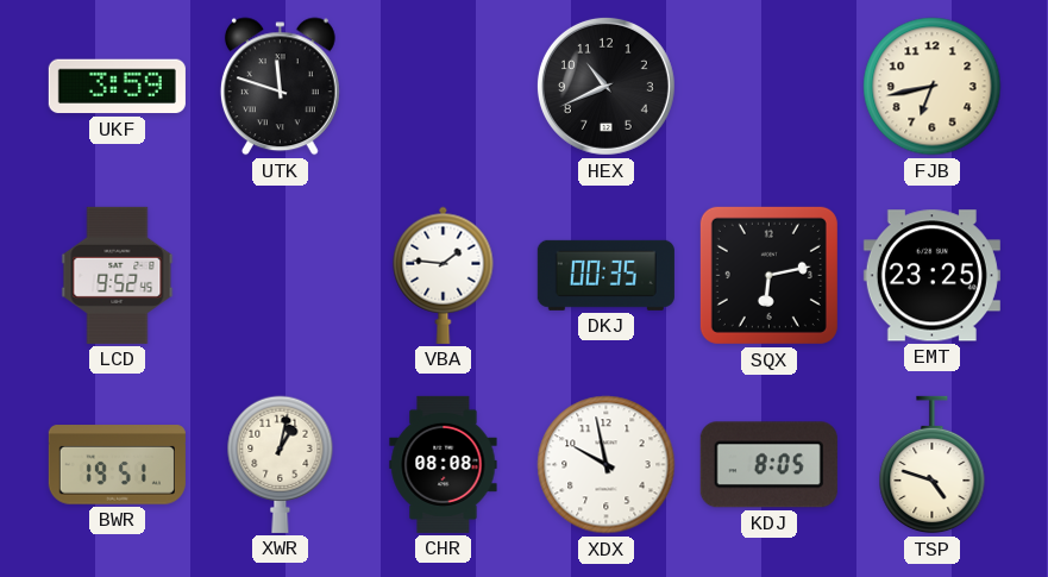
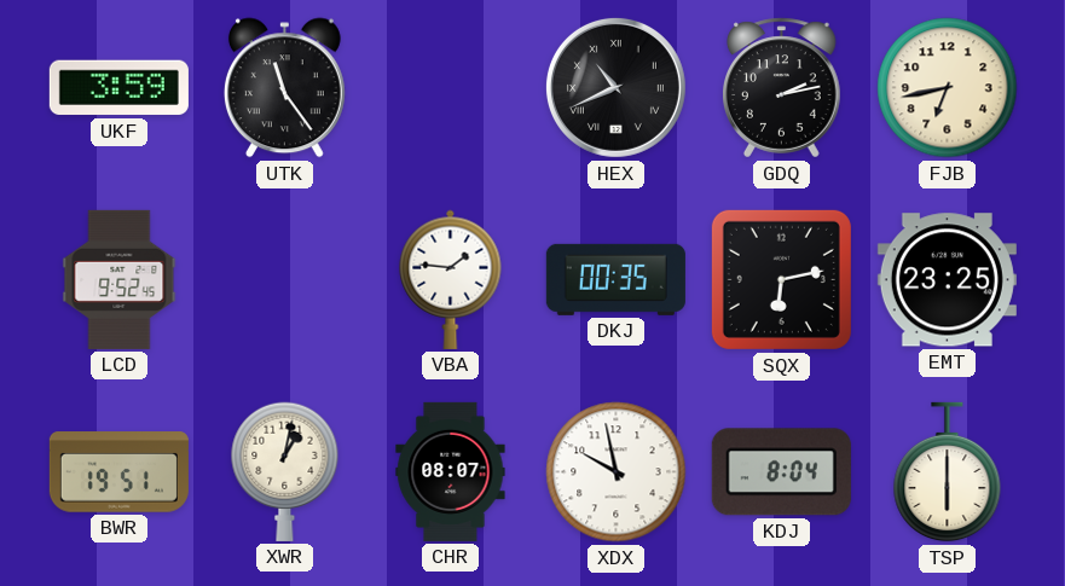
UTK: 11:48 -> 11:24 (284, 88)
HEX numerals: Arabic -> Roman (615, 87)
GDQ: none -> 2:13 (782, 88)
CHR: 08:08 -> 08:07 (451, 471)
KDJ: 8:05 -> 8:04 (781, 472)
TSP: 4:48 -> 6:00 (948, 472)
